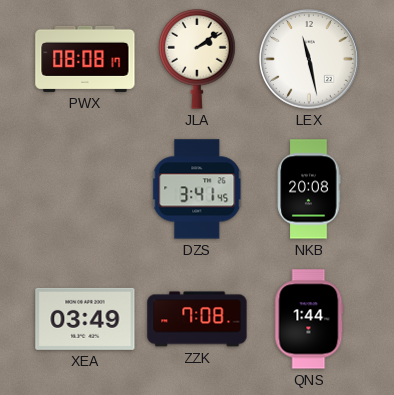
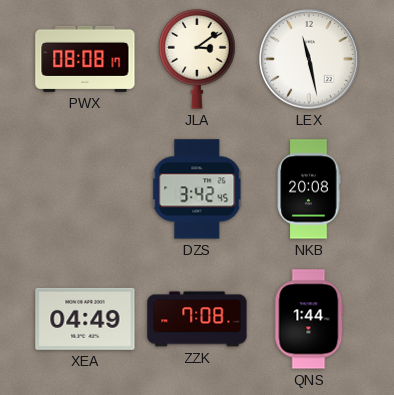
JLA: 2:09 -> 3:09 (197, 59)
DZS: 3:41 -> 3:42 (198, 189)
XEA: 03:49 -> 04:49 (85, 319)
